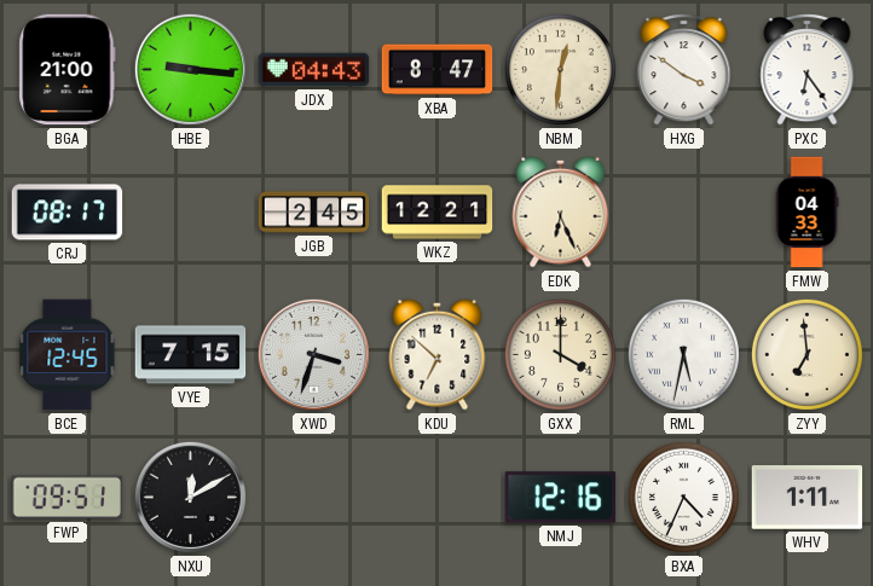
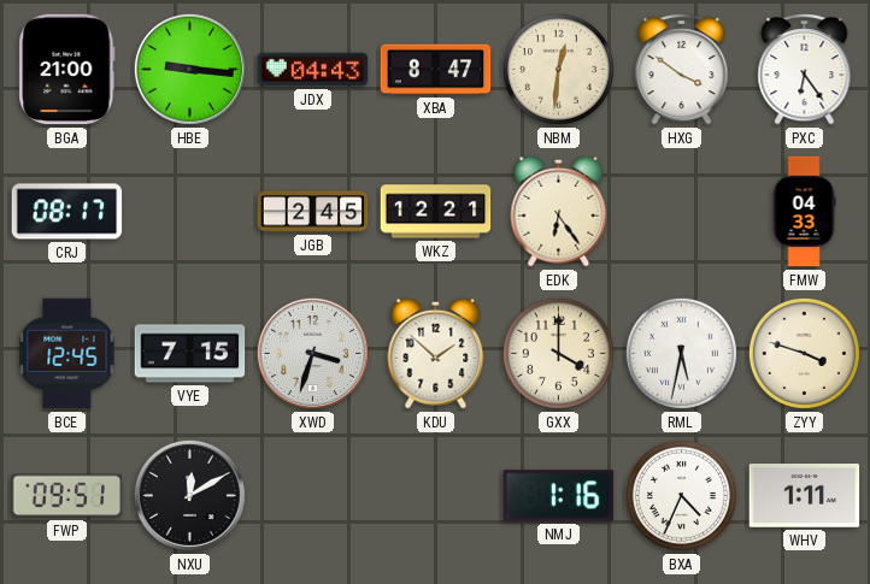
EDK: 6:26 -> 6:24 (559, 211)
KDU: 6:52 -> 1:52 (436, 353)
ZYY: 6:59 -> 3:48 (804, 353)
NMJ: 12:16 -> 1:16 (559, 496)
